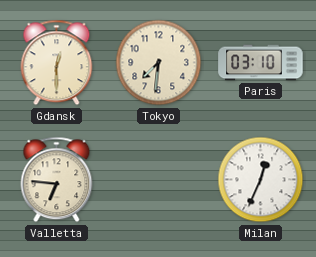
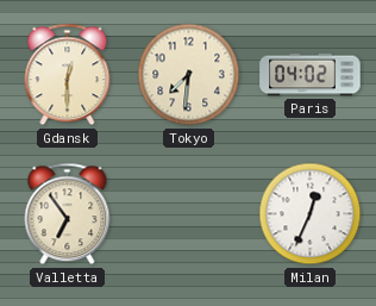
Paris: 03:10 -> 04:02 (311, 75)
Valletta: 6:46 -> 6:54 (68, 214)
